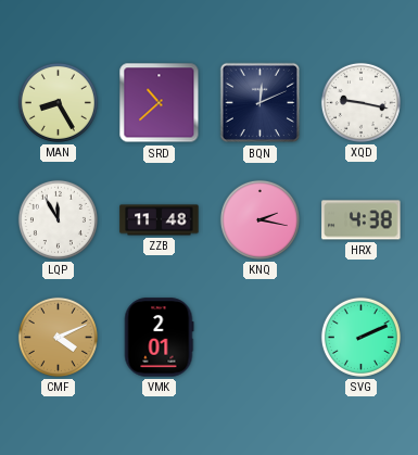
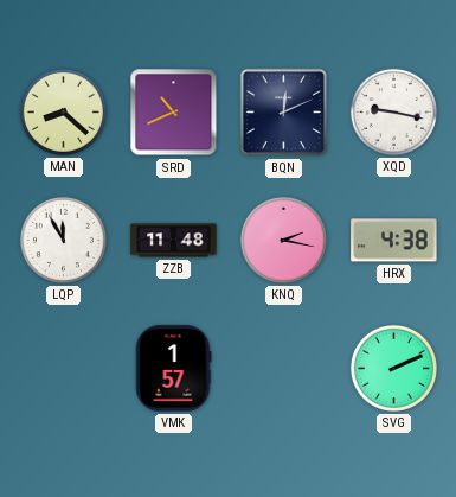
MAN: 8:25 -> 8:22 (63, 111)
SRD: 10:38 -> 10:41 (174, 113)
CMF: 4:11 -> none (58, 337)
VMK: 2:01 -> 1:57 (173, 369)
